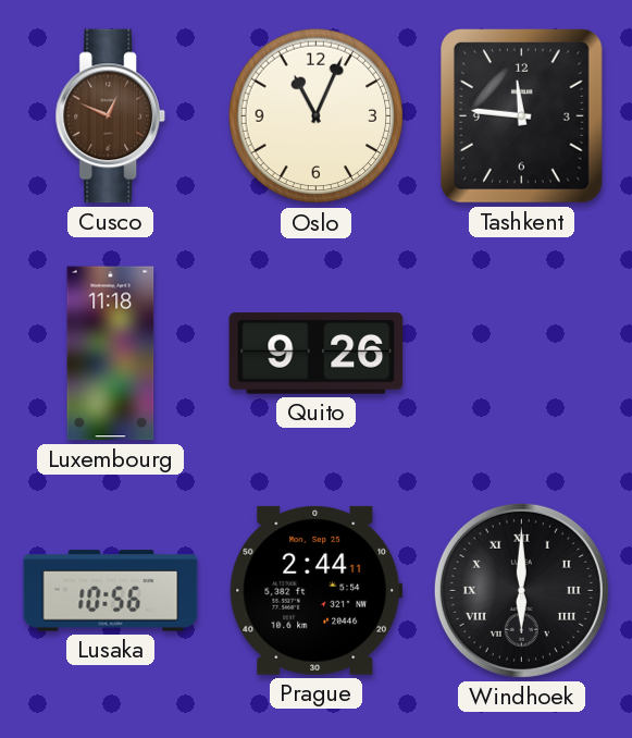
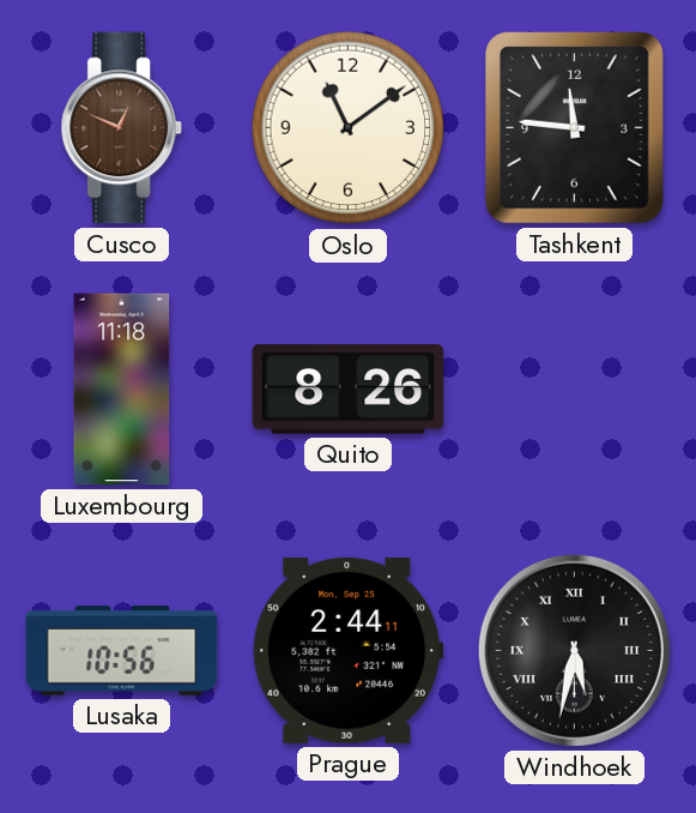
Oslo: 11:04 -> 11:09 (349, 128)
Quito: 9:26 -> 8:26 (349, 390)
Windhoek: 6:00 -> 5:32 (574, 650)
